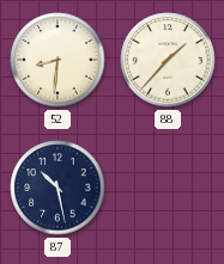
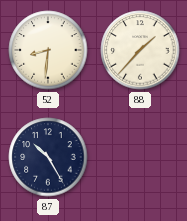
87: 10:28 -> 10:25 (48, 157)
